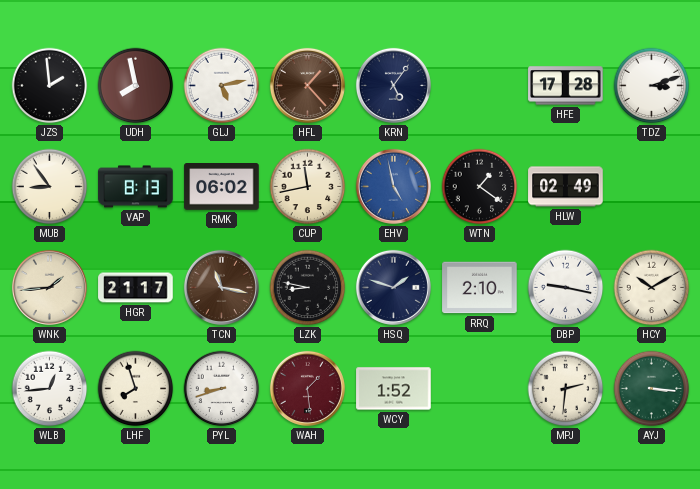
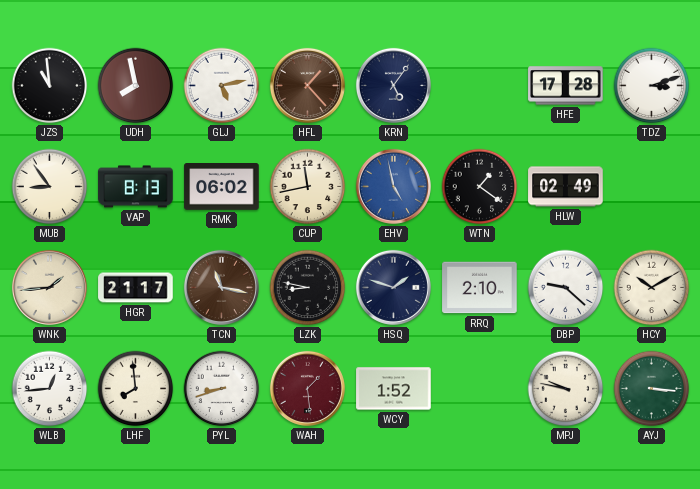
JZS: 1:59 -> 10:59 (50, 86)
DBP: 9:17 -> 9:22 (566, 288)
LHF: 7:57 -> 7:59 (136, 389)
MPJ: 2:31 -> 9:47 (566, 389)
